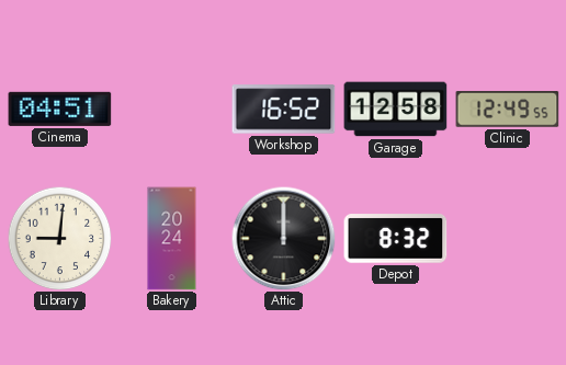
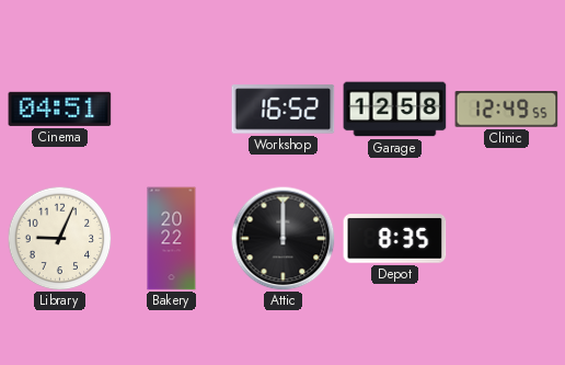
Library: 9:01 -> 9:04 (59, 238)
Bakery: 20:24 -> 20:22 (172, 239)
Depot: 8:32 -> 8:35 (395, 239)
